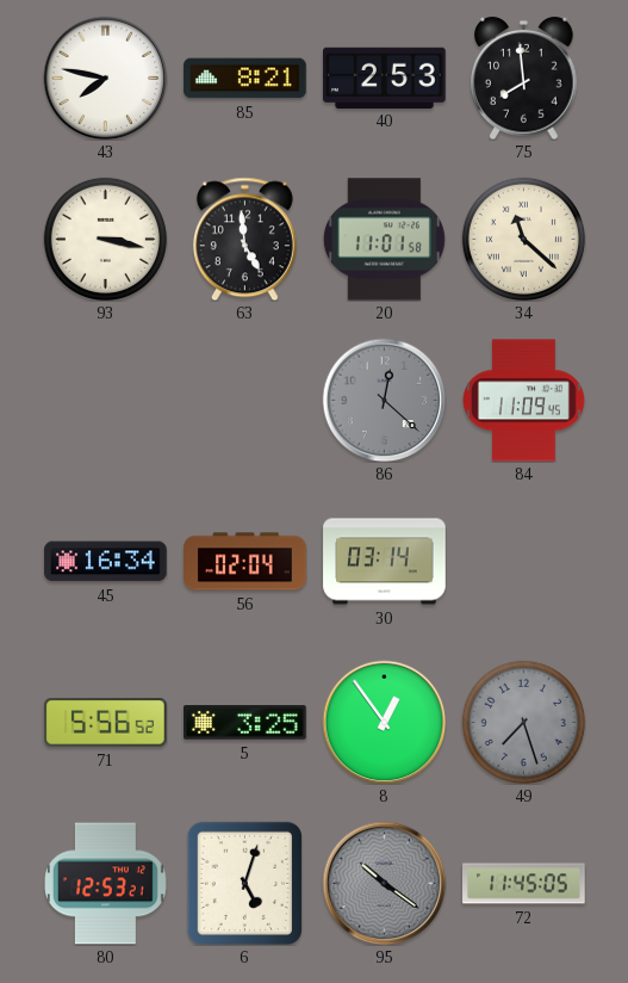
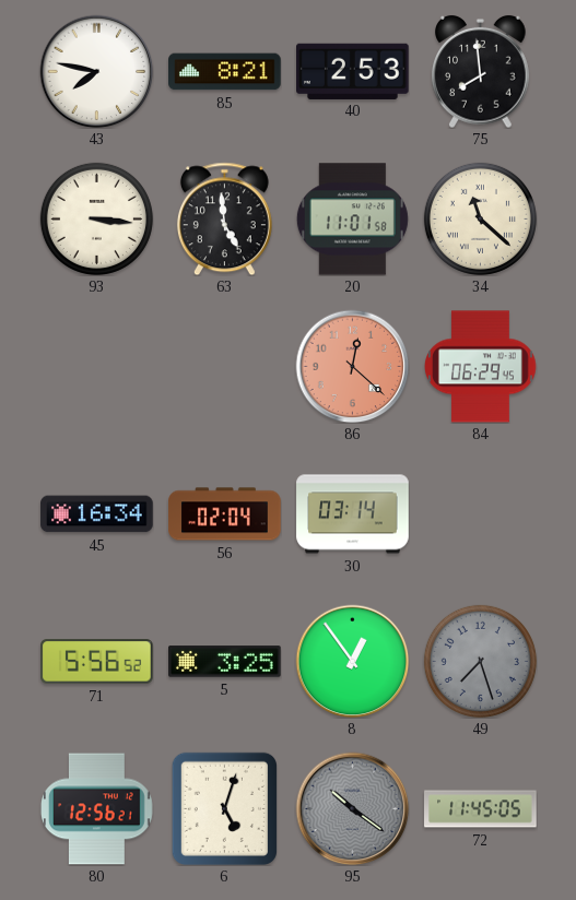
93: 3:17 -> 3:16 (96, 218)
86 dial: grey -> salmon (352, 366)
84: 11:09 -> 06:29 (481, 367)
80: 12:53 -> 12:56 (97, 809)
